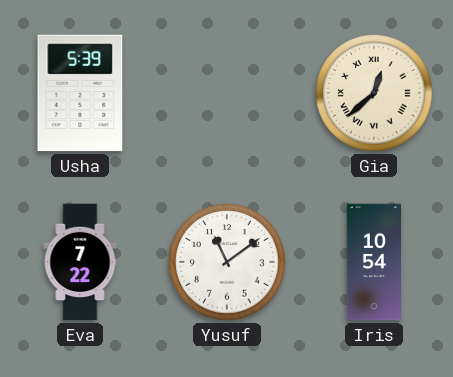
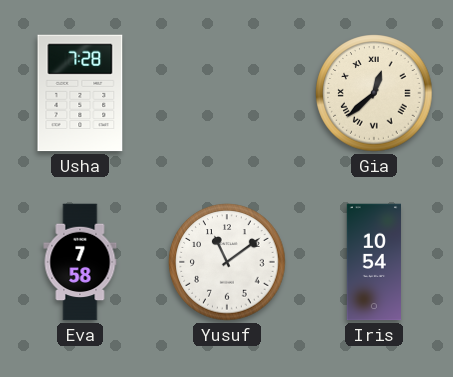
Usha: 5:39 -> 7:28 (80, 93)
Eva: 7:22 -> 7:58 (80, 262)
